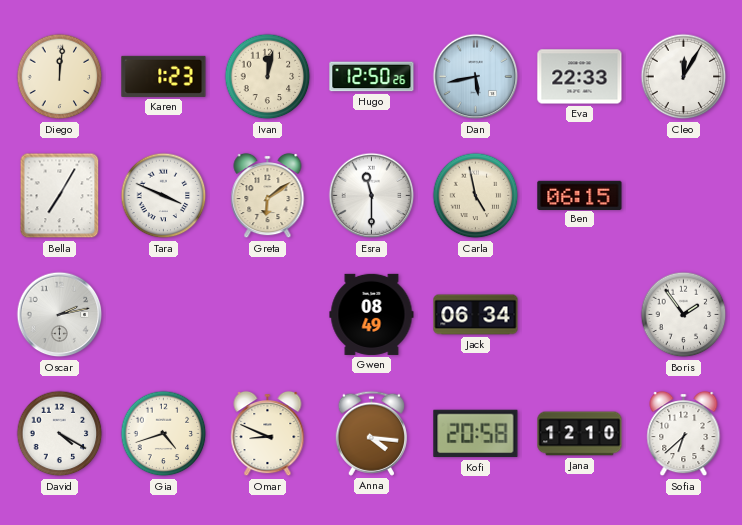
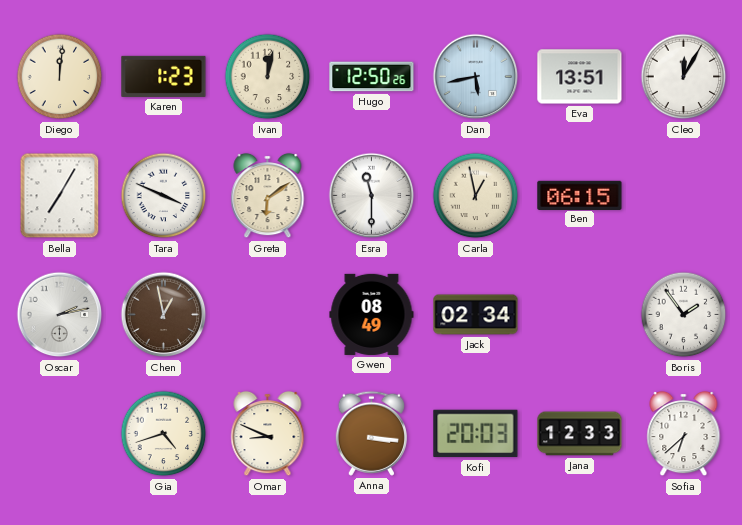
Eva: 22:33 -> 13:51 (580, 77)
Carla: 4:58 -> 12:58 (476, 196)
Chen: none -> 12:58 (164, 315)
Jack: 06:34 -> 02:34 (476, 315)
David: 4:20 -> none (60, 434)
Anna: 4:16 -> 3:16 (371, 433)
Kofi: 20:58 -> 20:03 (476, 434)
Jana: 12:10 -> 12:33 (580, 434)
